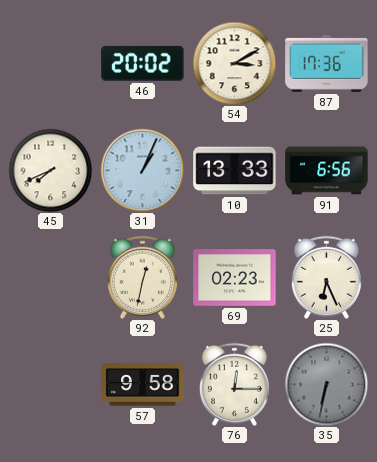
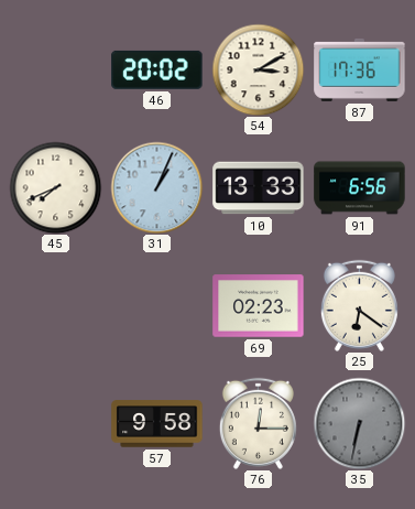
92: 12:32 -> none (142, 277)
25: 6:26 -> 6:21 (359, 305)
